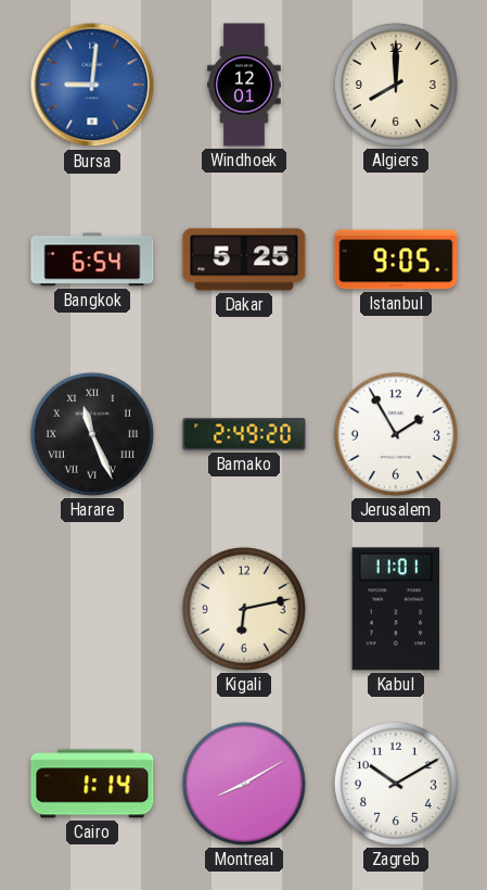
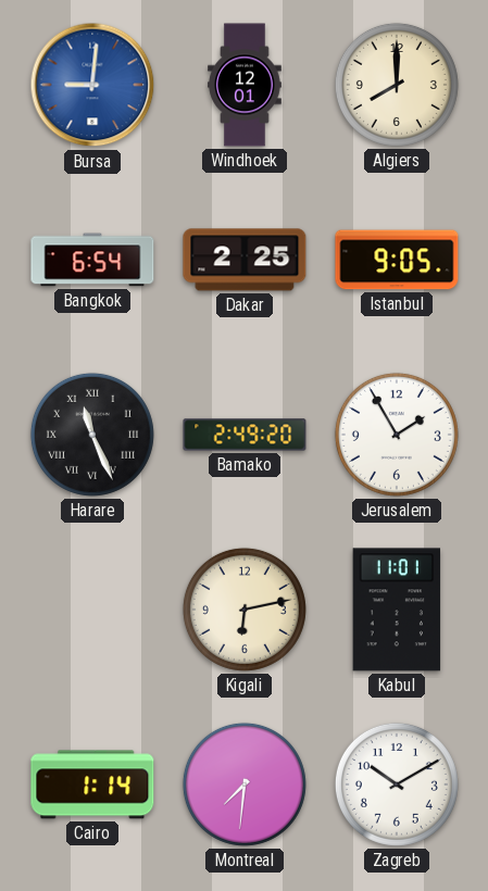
Dakar: 5:25 -> 2:25 (245, 260)
Montreal: 8:10 -> 7:31 (245, 785)
